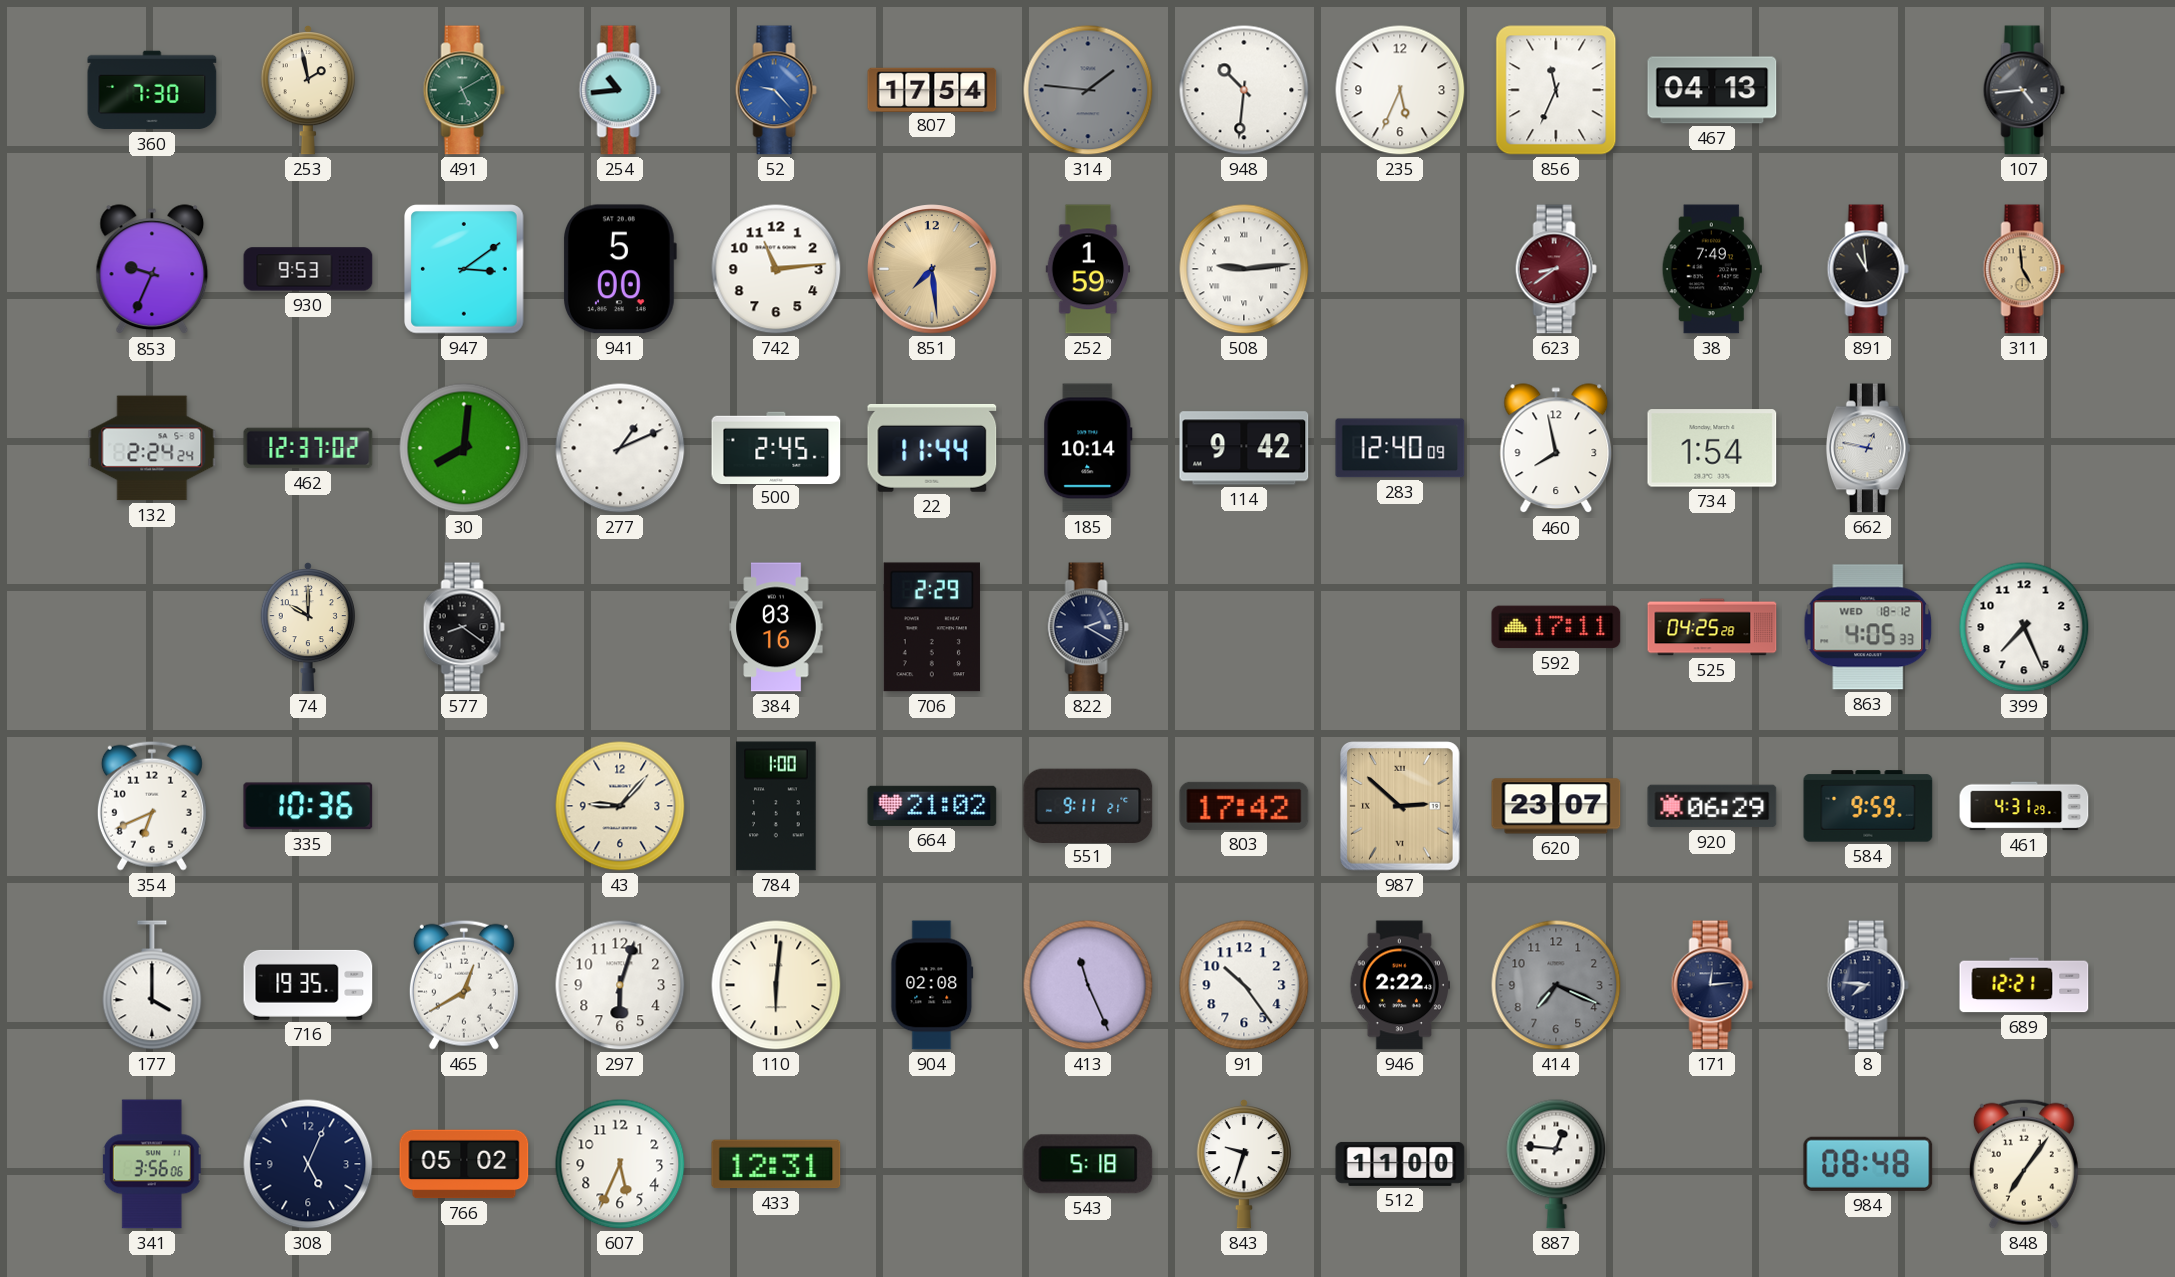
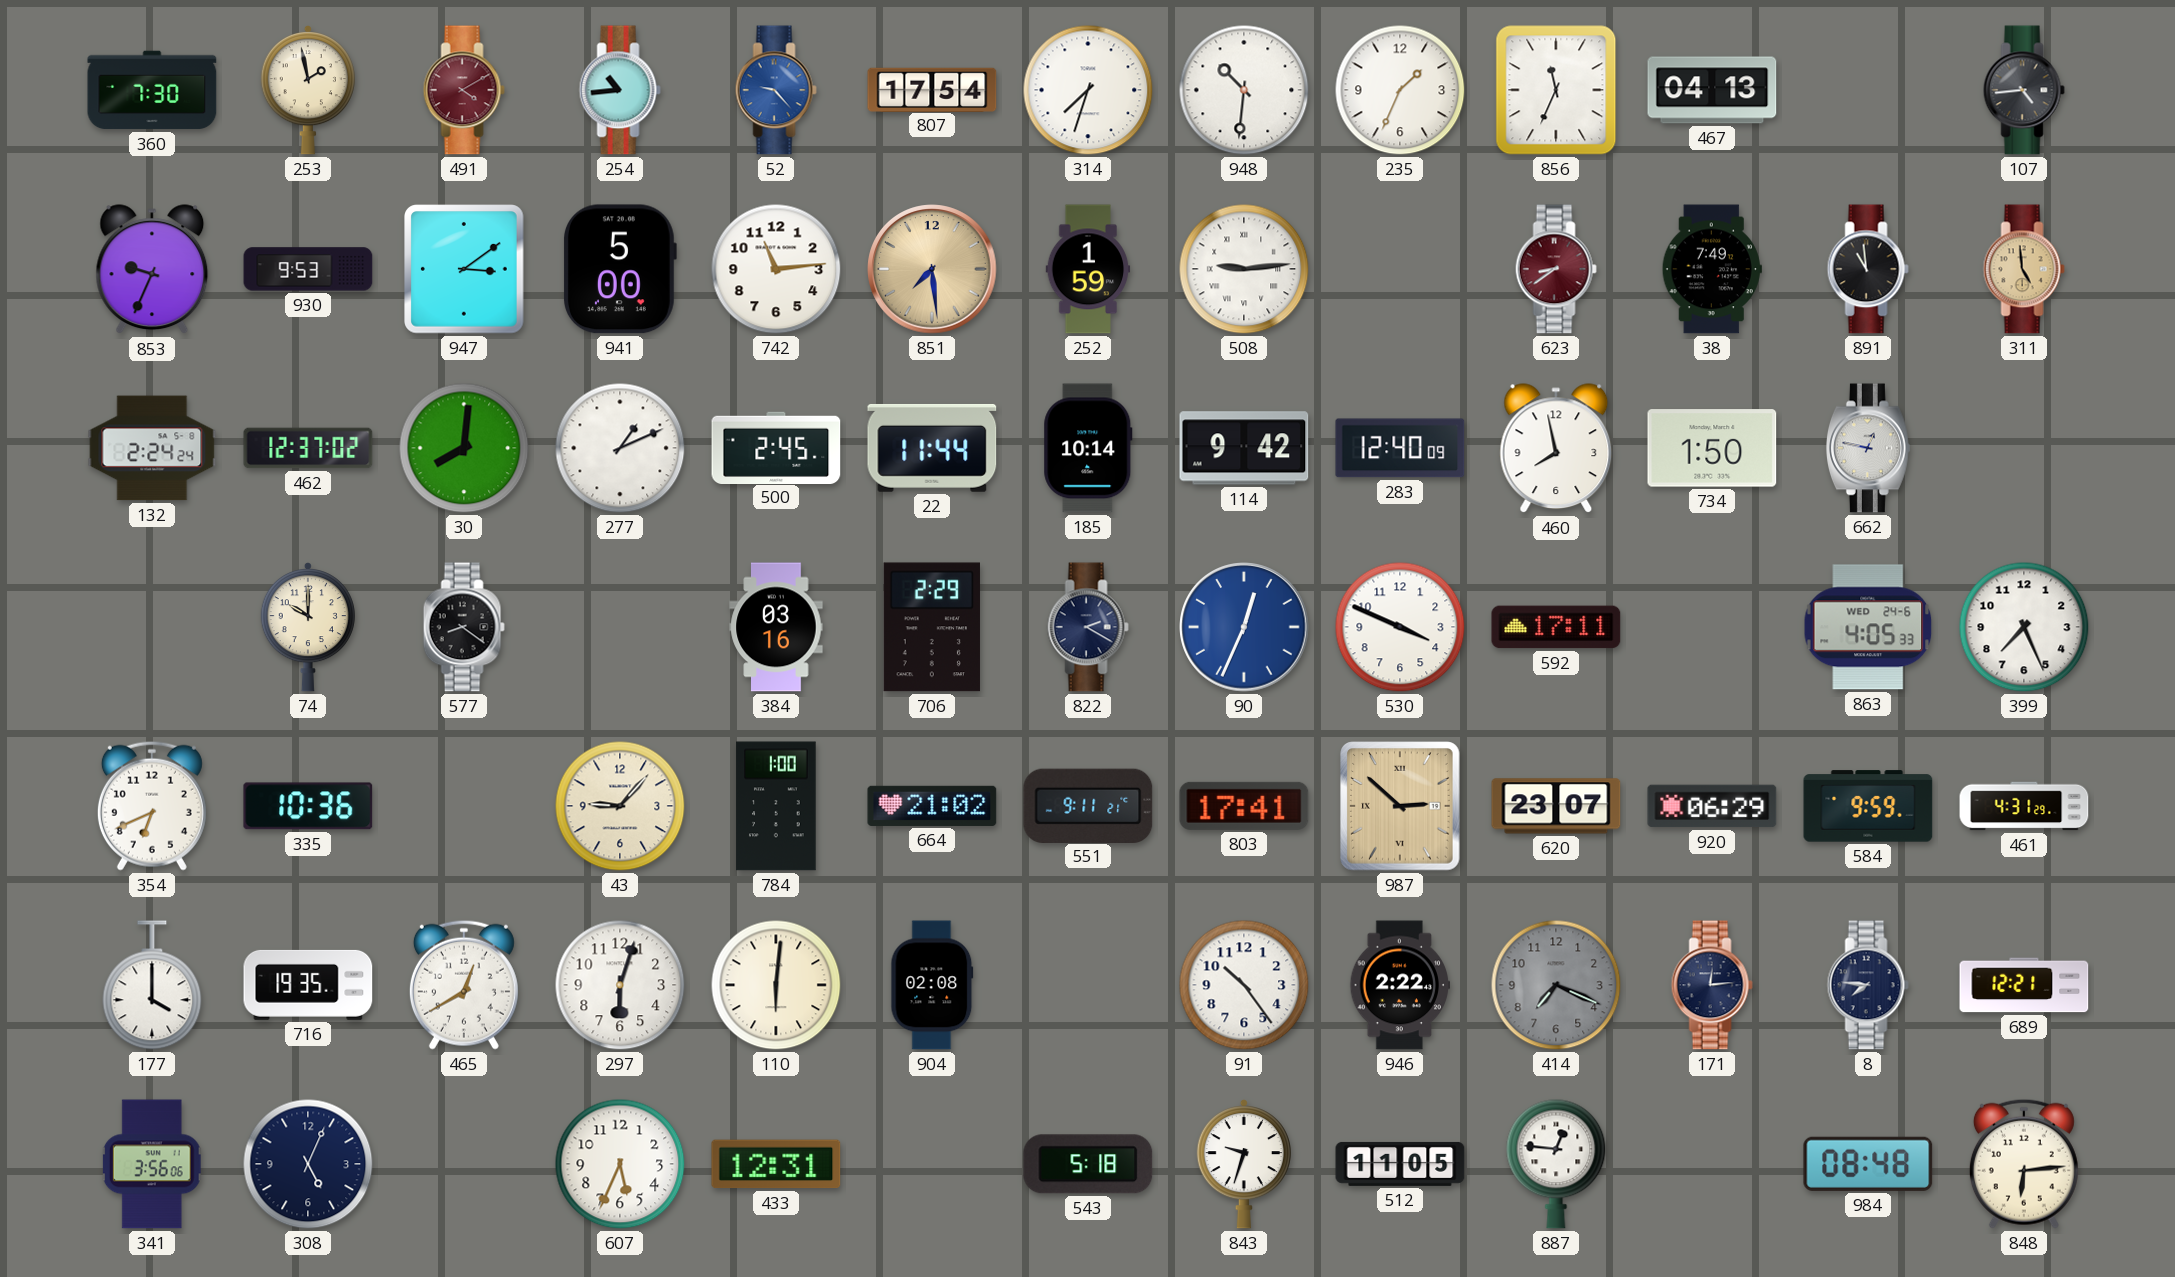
491: 5:10 -> 4:10 (464, 90)
491 dial: green -> burgundy (464, 90)
314: 1:46 -> 7:33 (1088, 90)
314 dial: grey -> white (1088, 90)
235: 5:34 -> 1:34 (1400, 90)
734: 1:54 -> 1:50 (1712, 448)
90: none -> 12:34 (1244, 627)
530: none -> 3:49 (1400, 627)
525: 04:25 -> none (1712, 627)
863 date: WED 18-12 -> WED 24-6 (1868, 627)
803: 17:42 -> 17:41 (1244, 806)
413: 11:26 -> none (1088, 985)
766: 05:02 -> none (464, 1164)
512: 11:00 -> 11:05 (1400, 1164)
848: 7:06 -> 6:14 (2024, 1164)
